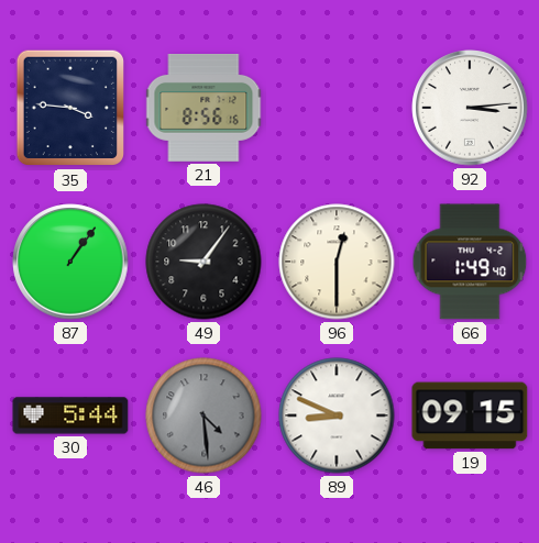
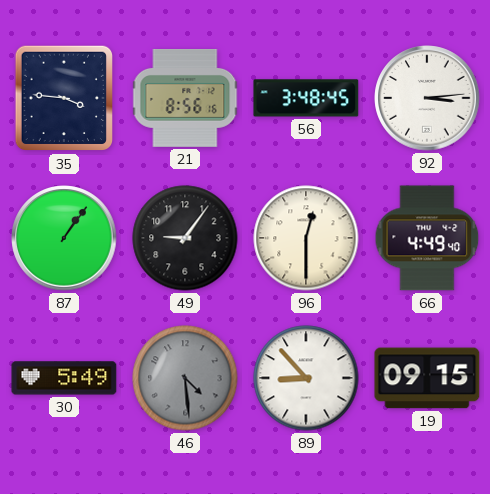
56: none -> 3:48 (306, 98)
66: 1:49 -> 4:49 (427, 238)
30: 5:44 -> 5:49 (64, 378)
89: 8:49 -> 8:53 (306, 378)
